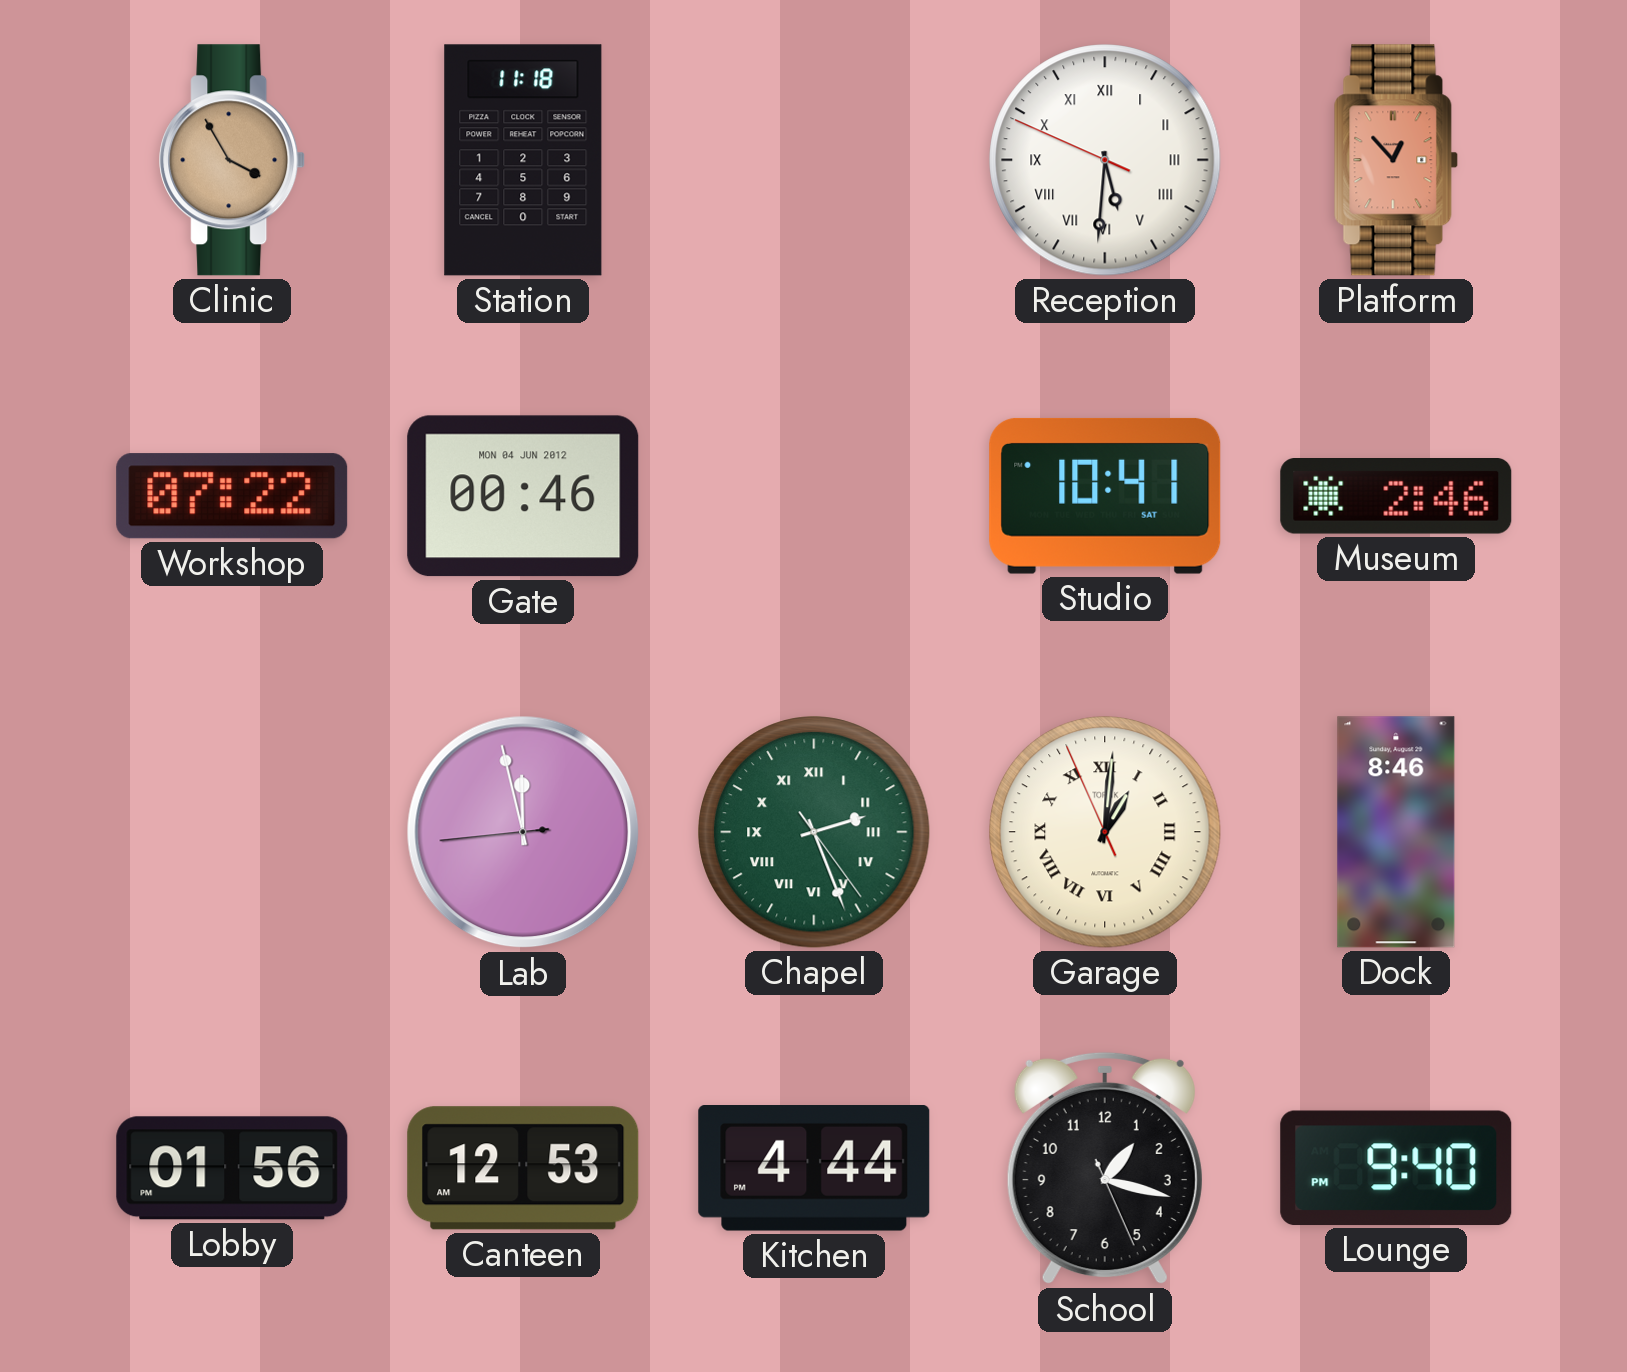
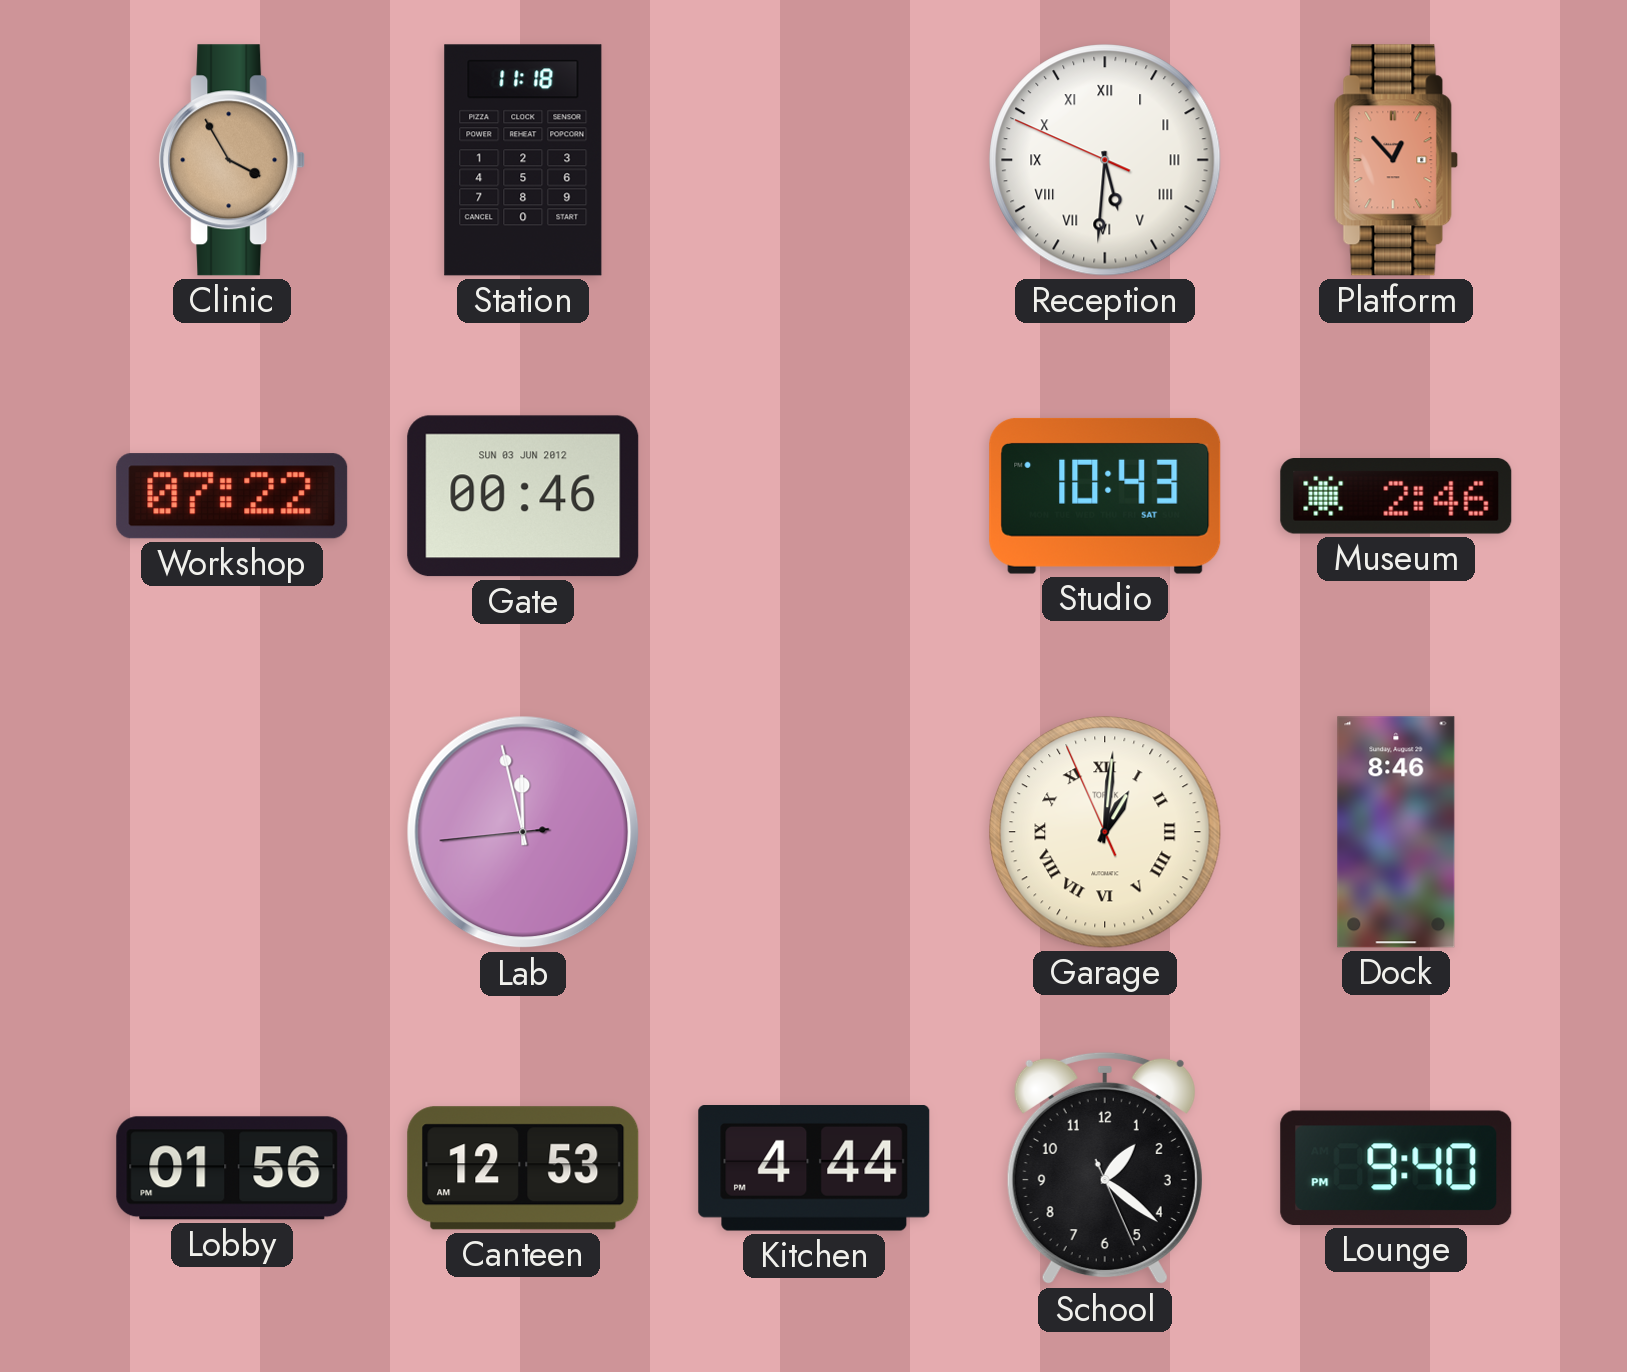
Gate date: MON 04 JUN 2012 -> SUN 03 JUN 2012 (523, 496)
Studio: 10:41 -> 10:43 (1105, 496)
Chapel: 2:26 -> none (814, 832)
School: 1:17 -> 1:21 (1105, 1168)
